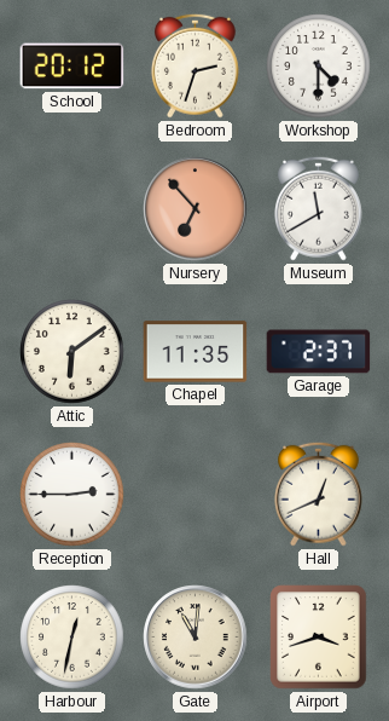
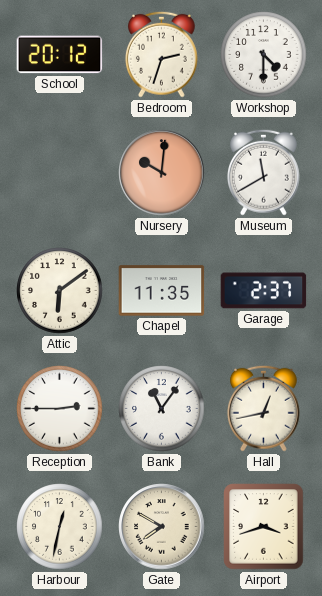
Nursery: 6:53 -> 10:01 (162, 173)
Bank: none -> 11:06 (162, 409)
Hall: 12:41 -> 12:43 (263, 408)
Gate: 11:01 -> 7:50 (162, 527)
